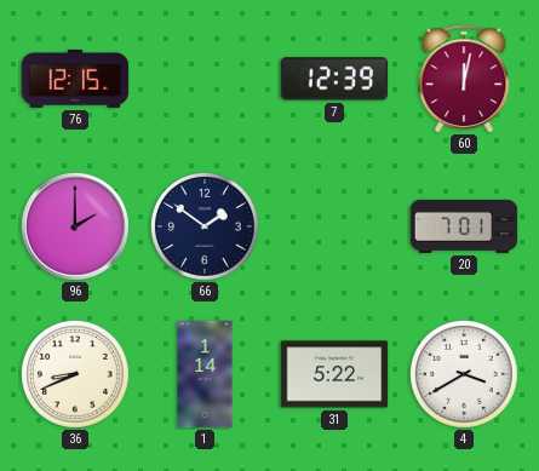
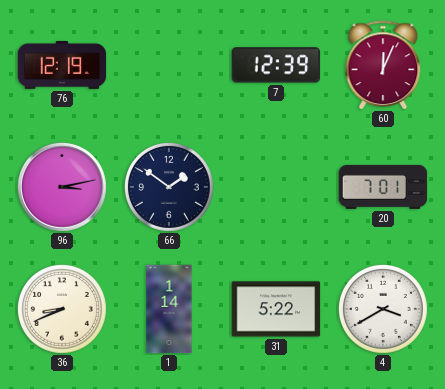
76: 12:15 -> 12:19 (62, 65)
60: 12:02 -> 12:04 (383, 65)
96: 2:00 -> 3:13 (62, 187)
